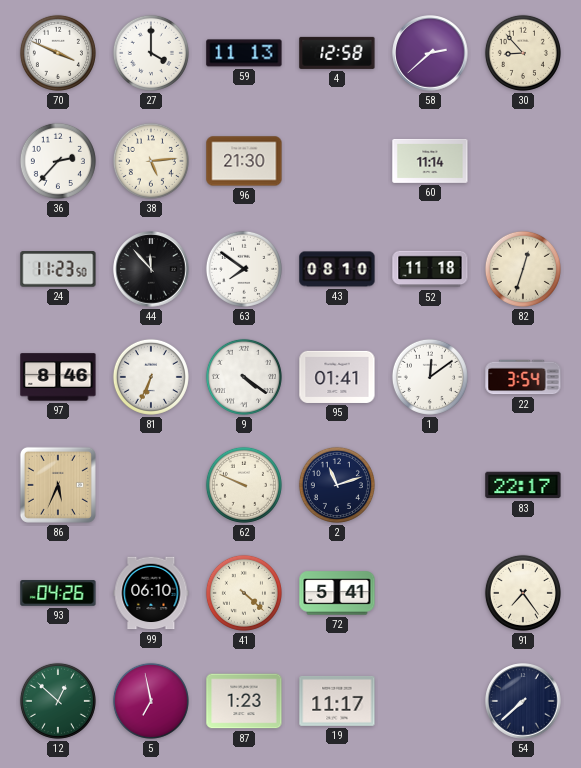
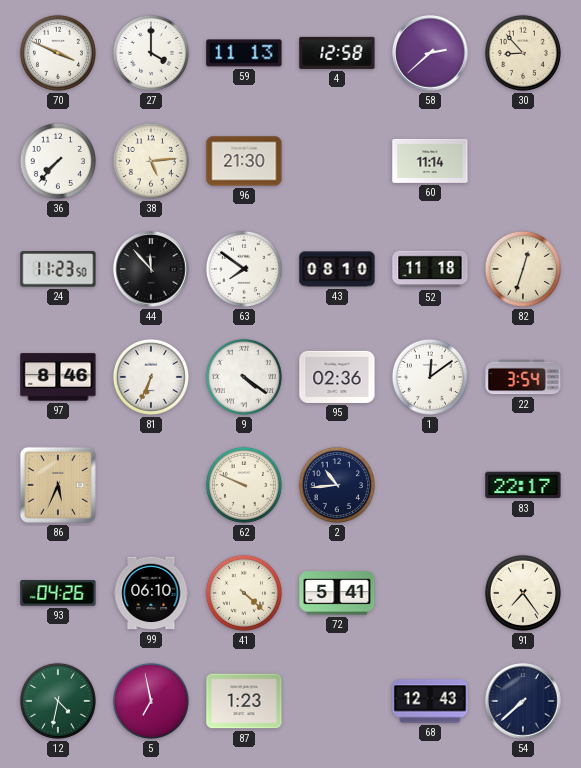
36: 2:37 -> 7:37 (58, 161)
95: 01:41 -> 02:36 (337, 377)
2: 11:12 -> 10:44 (337, 485)
12: 12:52 -> 4:32 (58, 701)
19: 11:17 -> none (337, 701)
68: none -> 12:43 (430, 701)
